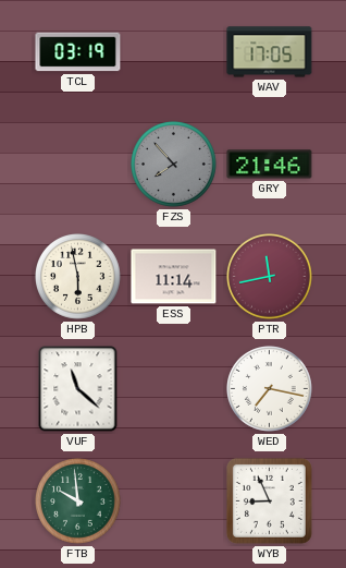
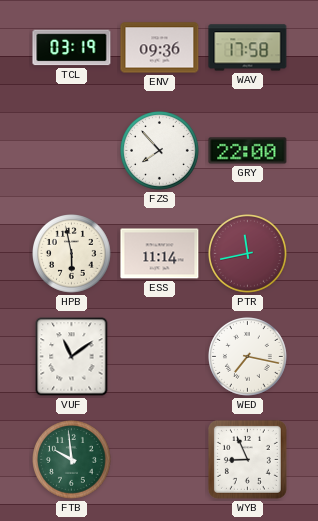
ENV: none -> 09:36 (160, 48)
WAV: 17:05 -> 17:58 (248, 48)
FZS dial: grey -> white (160, 151)
GRY: 21:46 -> 22:00 (248, 151)
VUF: 11:22 -> 11:09 (72, 357)
